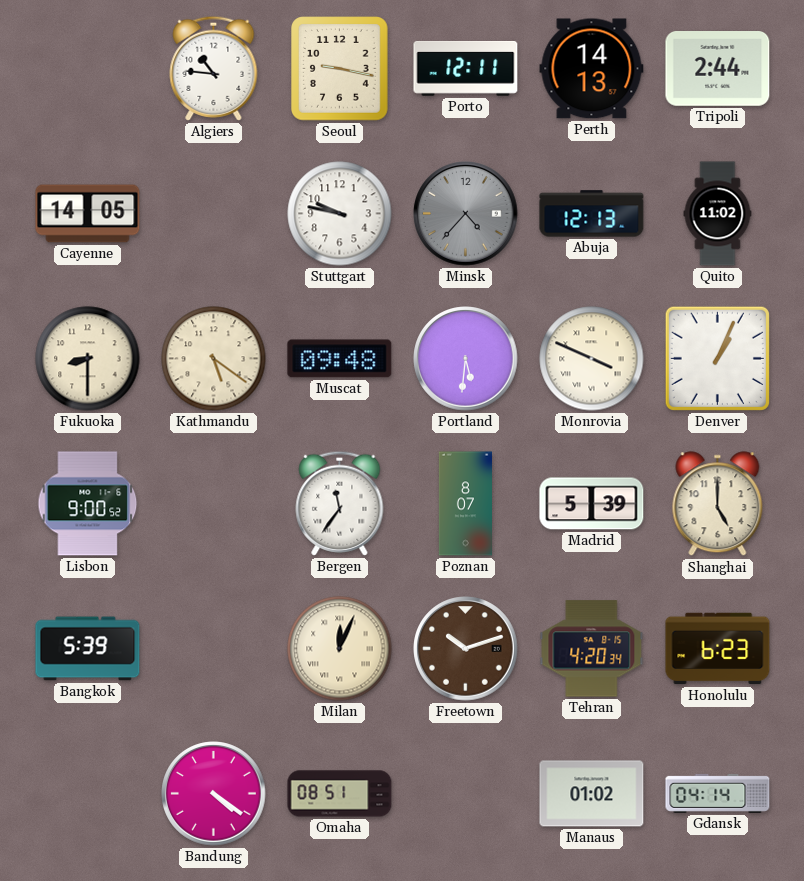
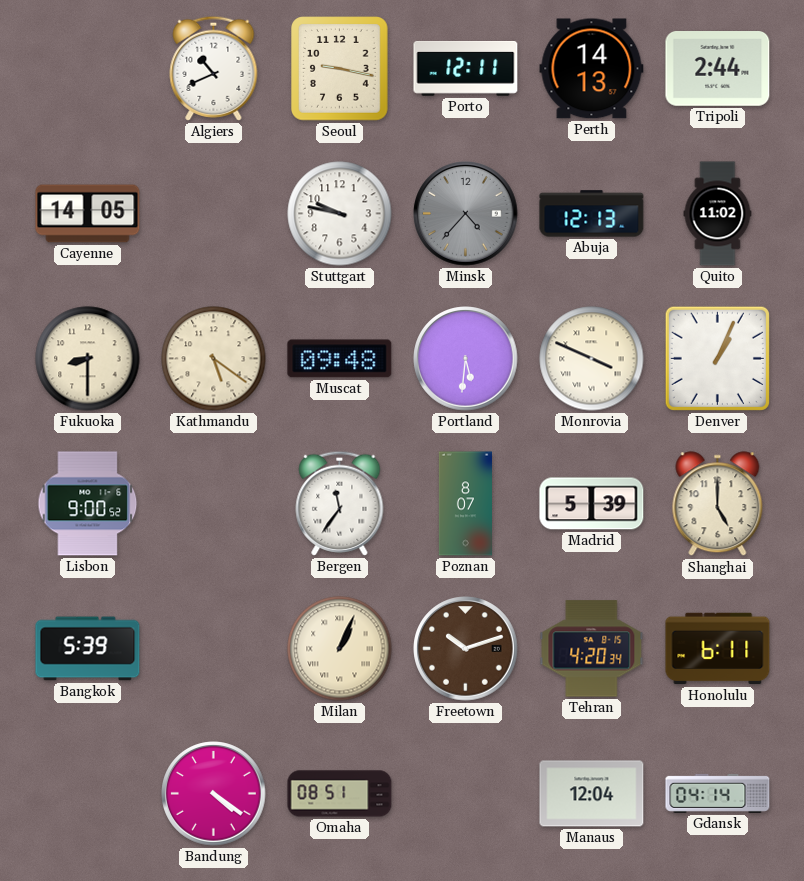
Algiers: 10:46 -> 10:41 (214, 68)
Milan: 12:04 -> 1:04 (340, 649)
Honolulu: 6:23 -> 6:11 (718, 649)
Manaus: 01:02 -> 12:04 (592, 794)
